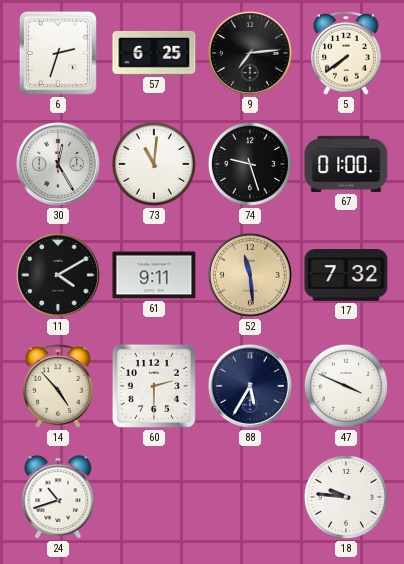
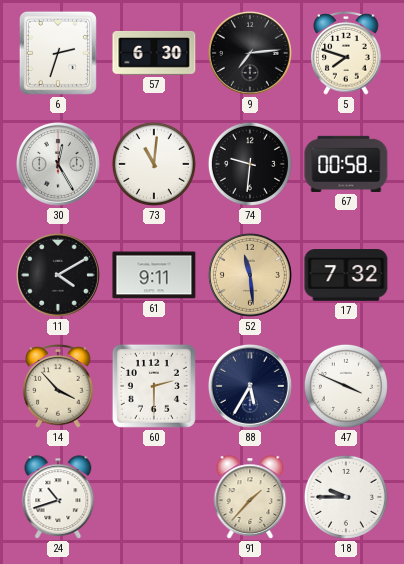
57: 6:25 -> 6:30 (154, 53)
5: 7:39 -> 7:48 (346, 54)
74: 9:27 -> 9:31 (250, 164)
67: 01:00 -> 00:58 (346, 164)
14: 4:53 -> 3:53 (58, 387)
91: none -> 1:37 (250, 497)
18: 9:46 -> 9:45 (346, 497)
